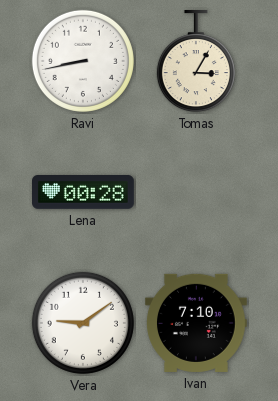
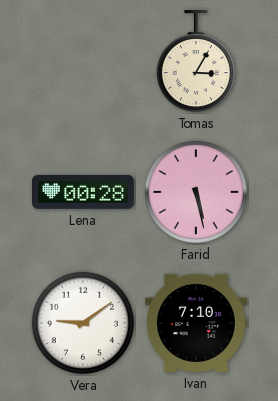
Ravi: 8:43 -> none (83, 61)
Farid: none -> 5:28 (196, 192)
